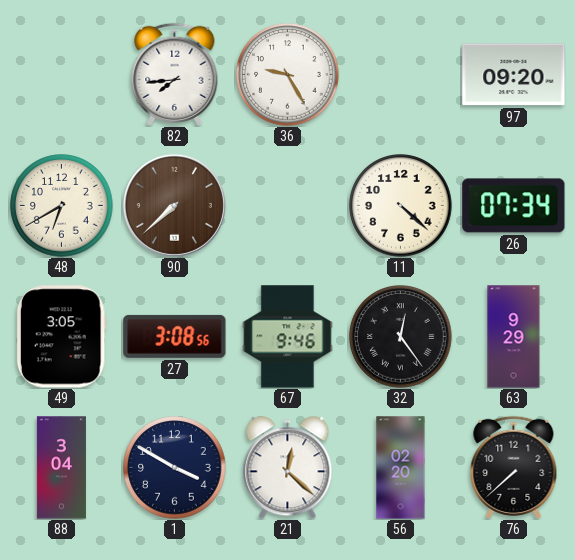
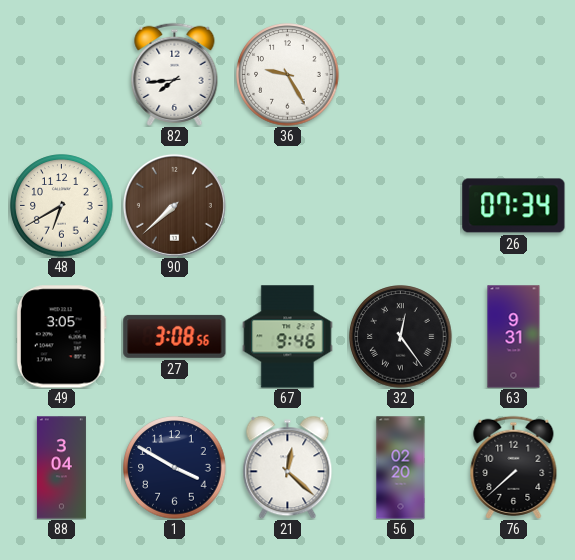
97: 09:20 -> none (514, 75)
11: 4:22 -> none (401, 206)
63: 9:29 -> 9:31 (514, 337)
